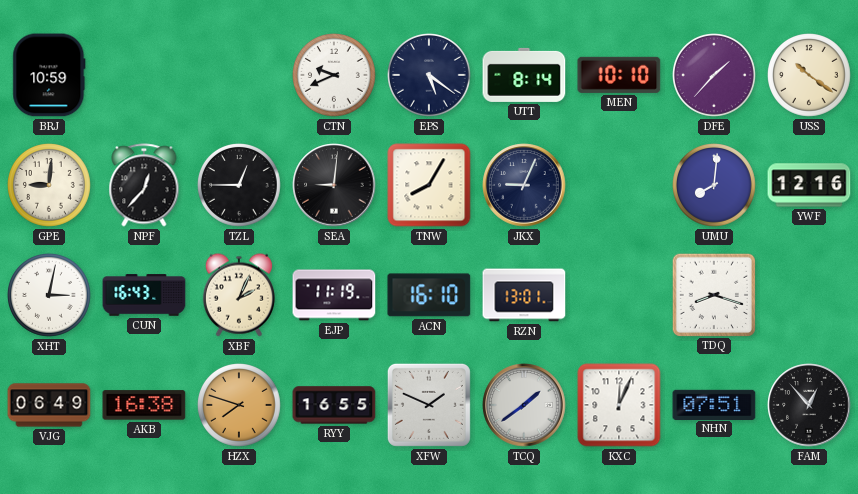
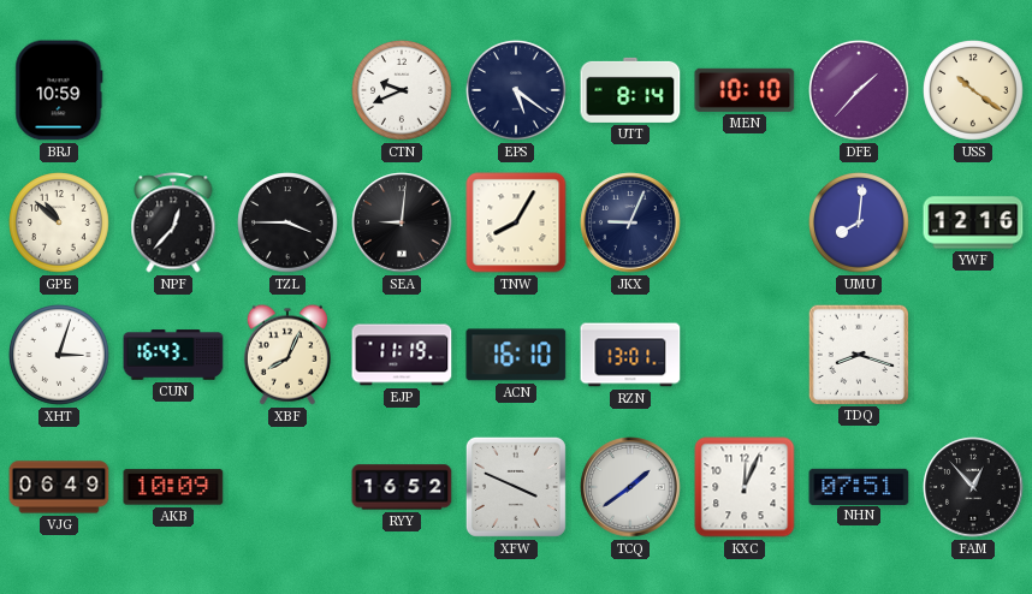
GPE: 9:01 -> 10:52 (60, 224)
TZL: 12:45 -> 3:45 (289, 224)
XHT: 3:02 -> 3:03 (60, 356)
XBF: 2:04 -> 8:04 (286, 355)
AKB: 16:38 -> 10:09 (173, 487)
HZX: 7:48 -> none (240, 406)
RYY: 16:55 -> 16:52 (402, 487)
XFW: 1:49 -> 3:49 (516, 487)
